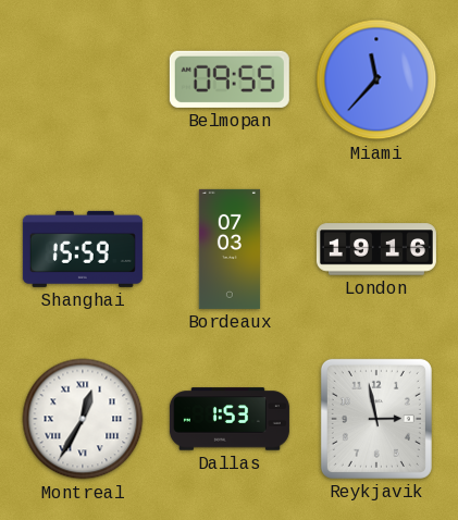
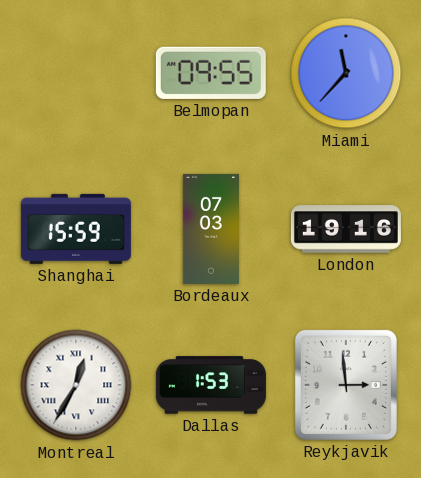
Reykjavik: 2:58 -> 2:59 (346, 385)
